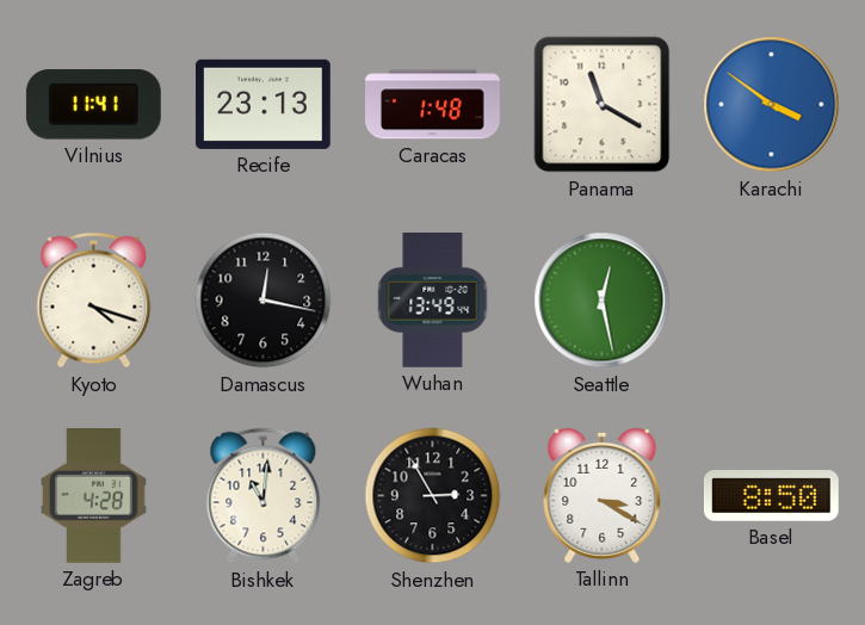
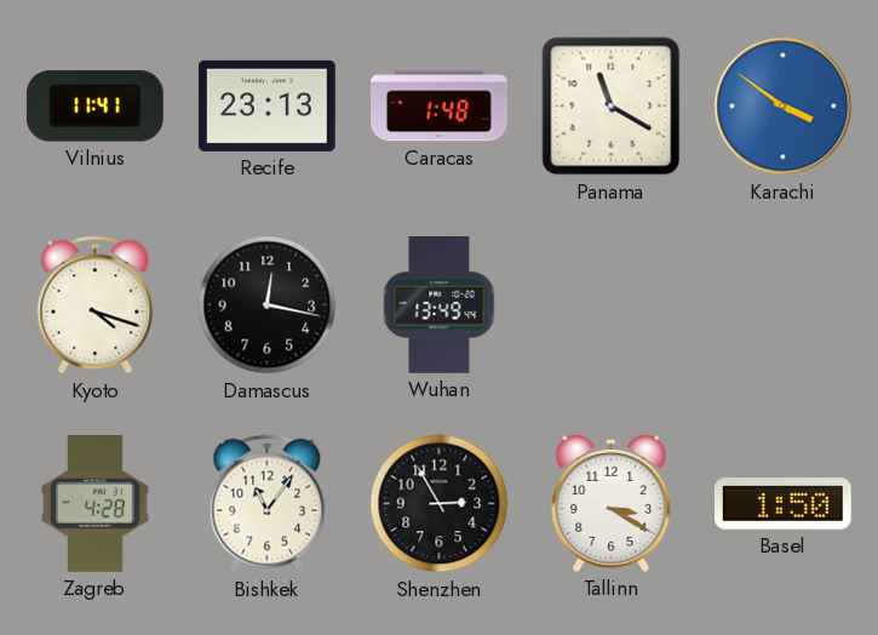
Seattle: 12:28 -> none (603, 301)
Bishkek: 11:01 -> 11:06 (268, 504)
Basel: 8:50 -> 1:50 (782, 504)
